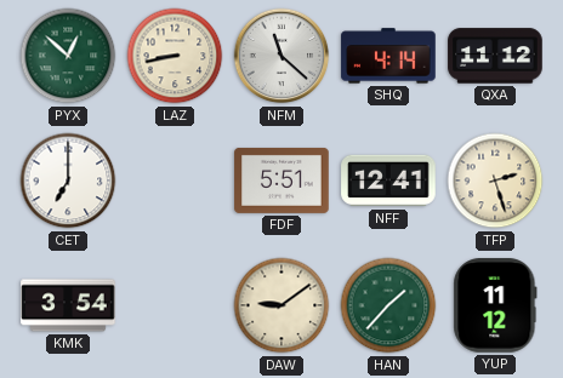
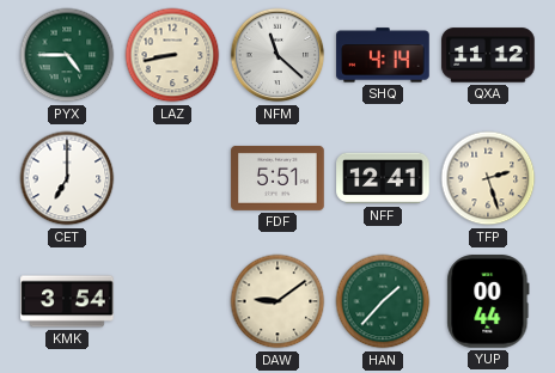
PYX: 12:52 -> 4:45 (67, 55)
YUP: 11:12 -> 00:44 (488, 301)
